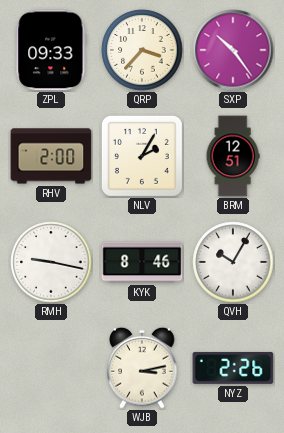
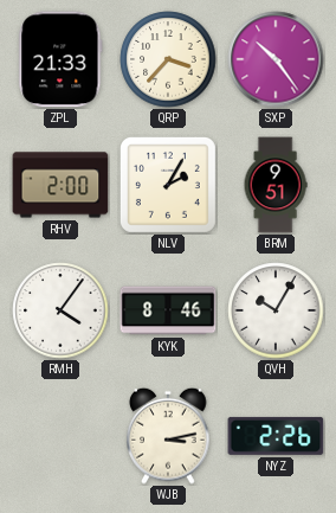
ZPL: 09:33 -> 21:33 (60, 59)
BRM: 12:51 -> 9:51 (276, 185)
RMH: 9:17 -> 4:06 (60, 310)
